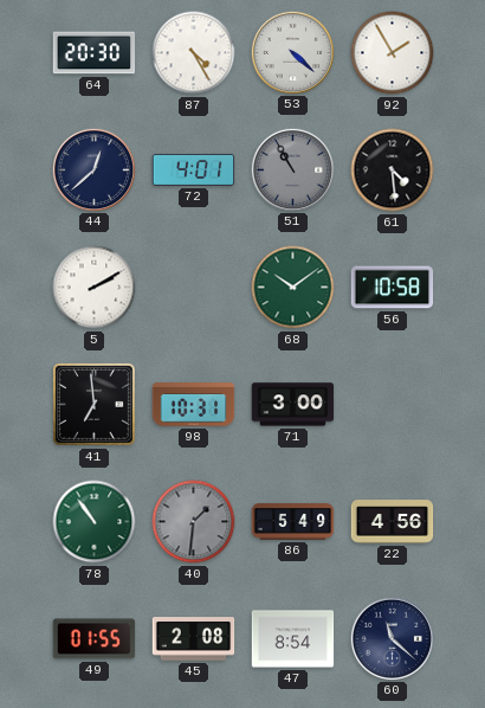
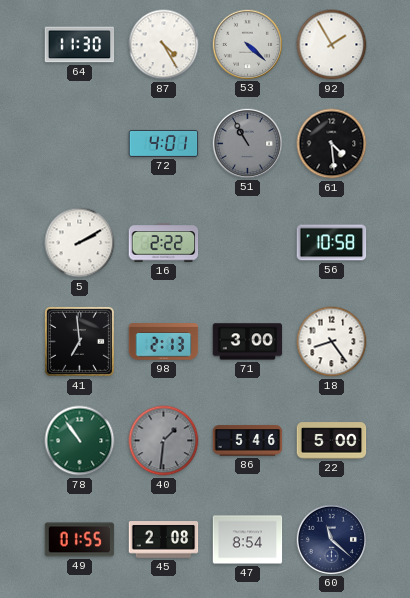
64: 20:30 -> 11:30 (80, 45)
44: 12:38 -> none (93, 169)
16: none -> 2:22 (164, 243)
68: 10:09 -> none (293, 288)
98: 10:31 -> 2:13 (164, 342)
18: none -> 8:24 (332, 342)
86: 5:49 -> 5:46 (248, 441)
22: 4:56 -> 5:00 (332, 441)
